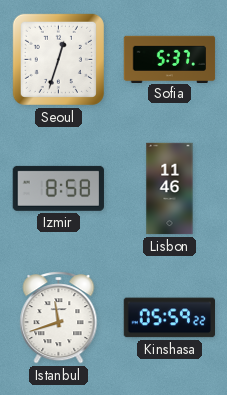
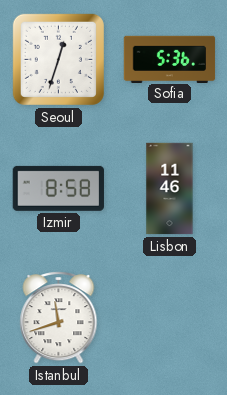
Sofia: 5:37 -> 5:36 (170, 59)
Kinshasa: 05:59 -> none (169, 318)
